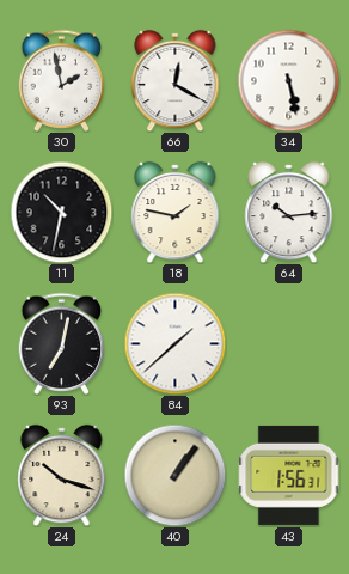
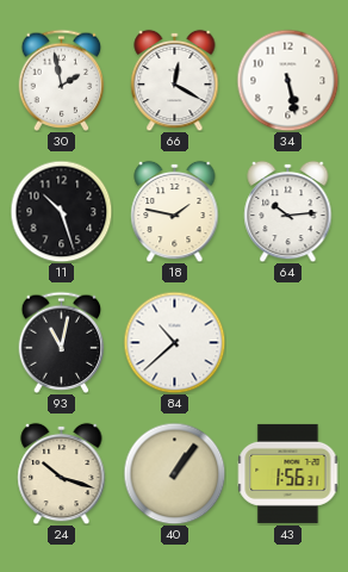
11: 10:32 -> 10:27 (61, 211)
93: 7:02 -> 11:02 (62, 342)
84: 1:38 -> 10:38 (174, 342)
